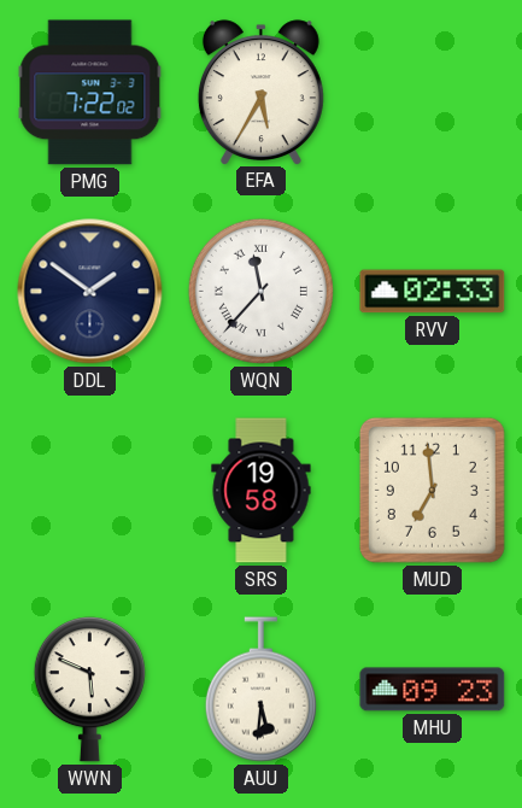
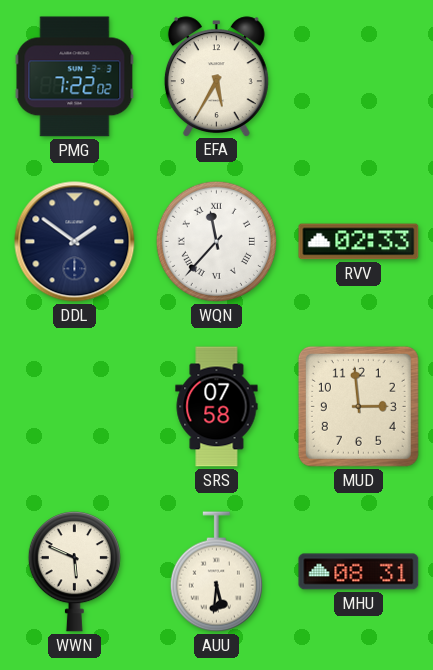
SRS: 19:58 -> 07:58 (217, 407)
MUD: 6:59 -> 2:59 (358, 406)
MHU: 09:23 -> 08:31 (359, 572)
